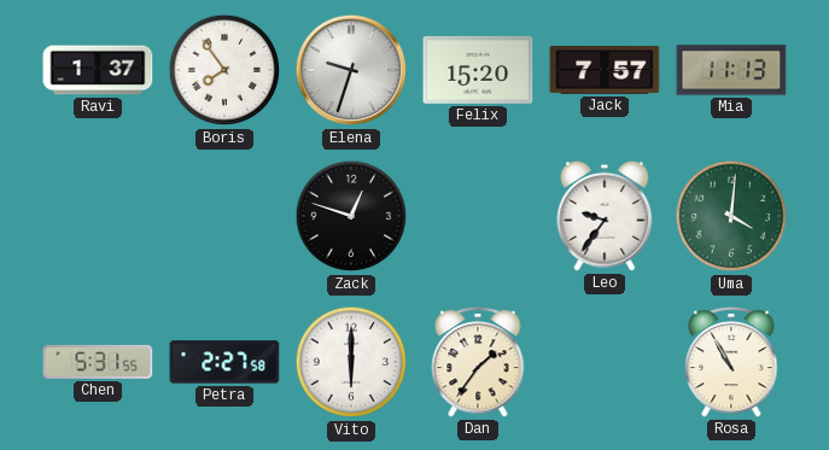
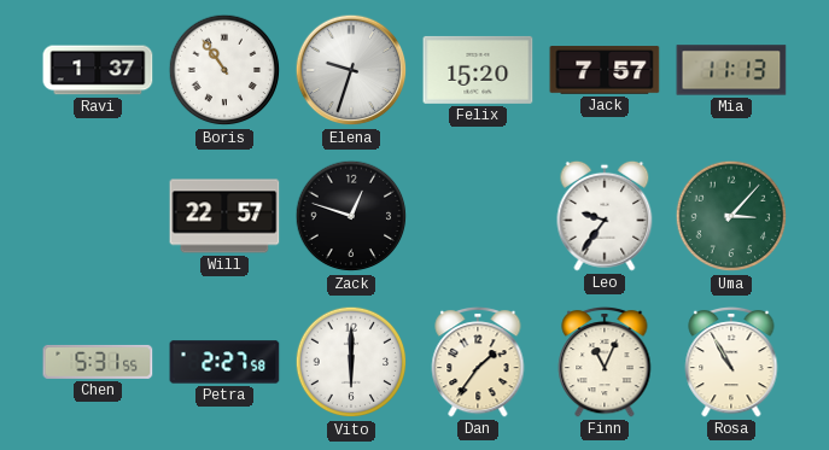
Boris: 7:54 -> 10:54 (224, 70)
Will: none -> 22:57 (224, 216)
Uma: 4:01 -> 3:07 (731, 216)
Finn: none -> 11:04 (605, 362)
